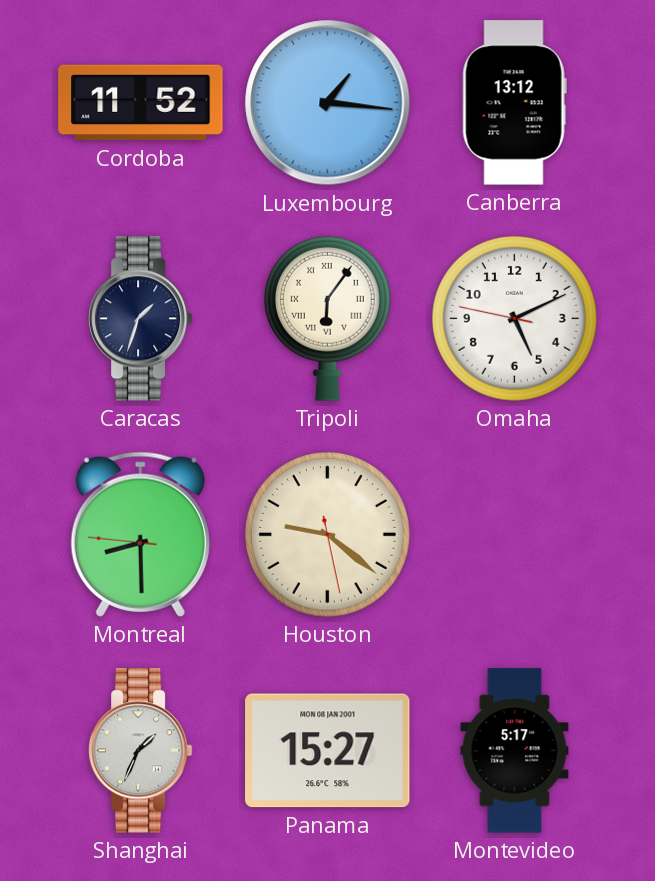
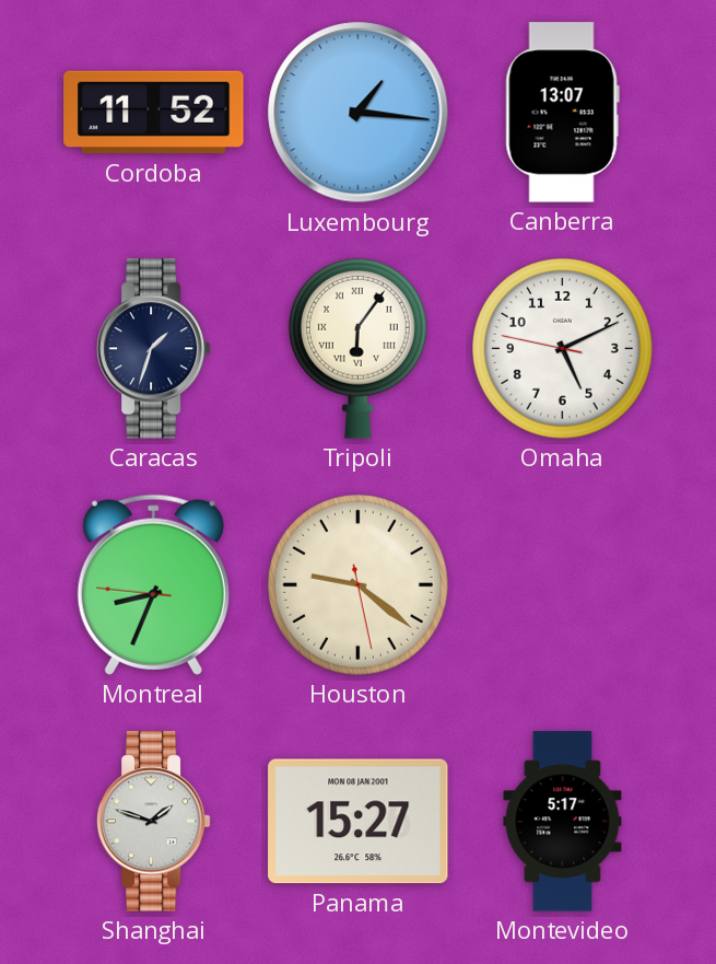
Canberra: 13:12 -> 13:07 (562, 113)
Montreal: 8:29 -> 8:33 (153, 584)
Shanghai: 1:34 -> 1:48 (153, 822)
